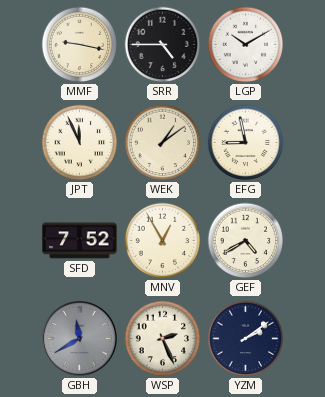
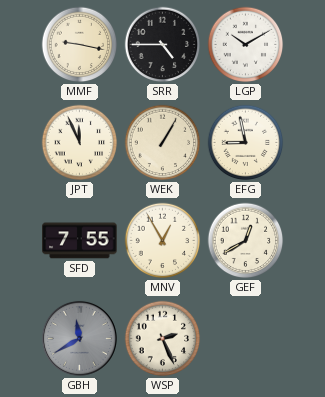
WEK: 1:09 -> 1:05 (163, 143)
SFD: 7:52 -> 7:55 (80, 241)
GEF: 4:40 -> 12:40 (246, 241)
YZM: 2:09 -> none (246, 339)
